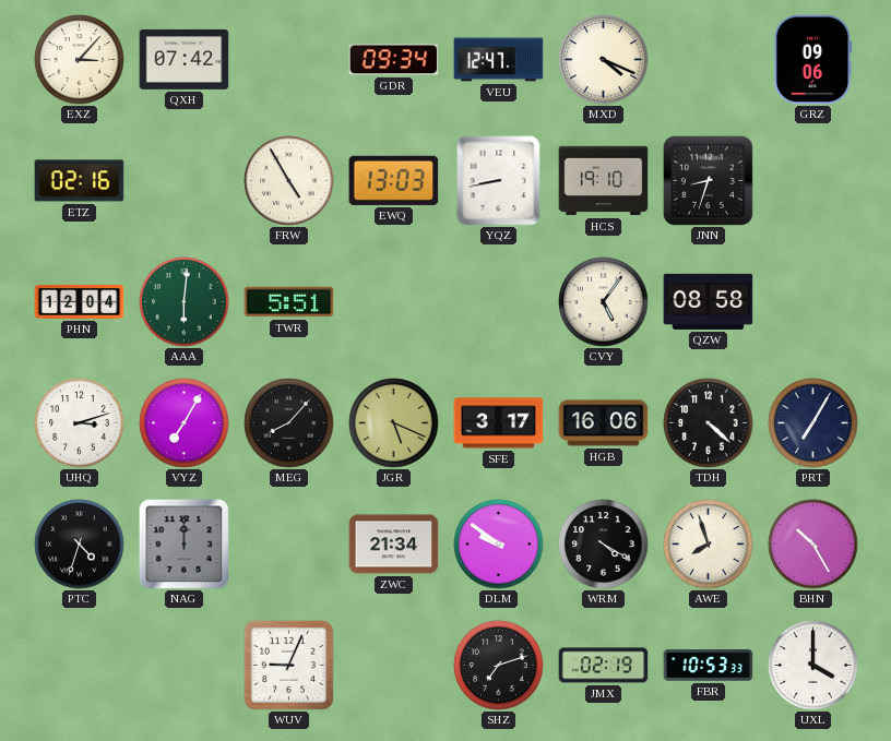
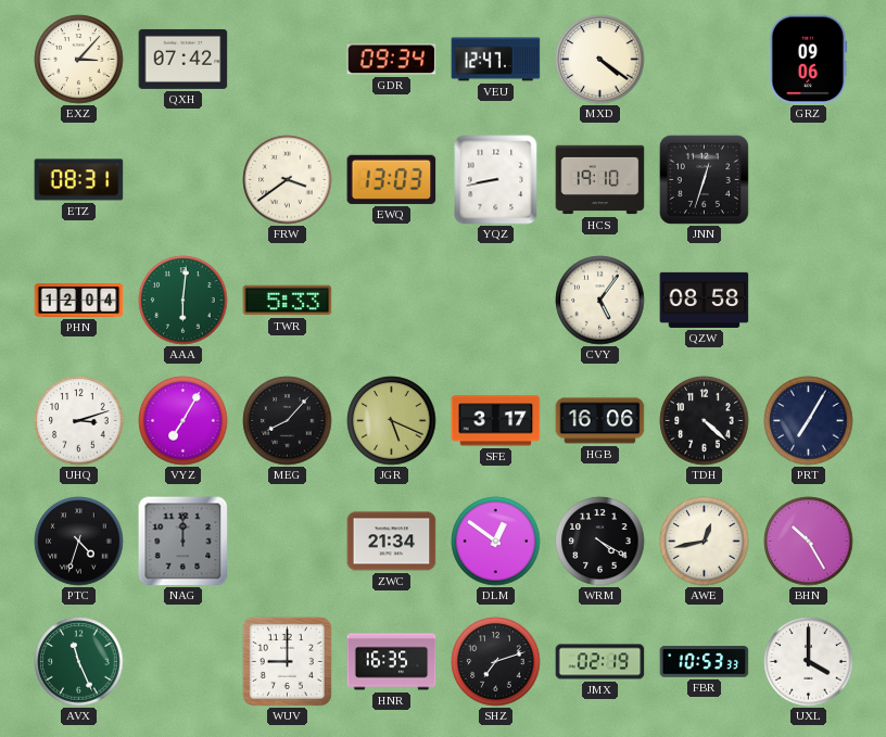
MXD: 4:19 -> 4:21 (600, 60)
ETZ: 02:16 -> 08:31 (79, 180)
FRW: 4:55 -> 3:39 (288, 180)
JNN: 8:33 -> 12:33 (704, 179)
TWR: 5:51 -> 5:33 (288, 301)
DLM: 9:51 -> 12:51 (496, 542)
AWE: 7:57 -> 12:43 (705, 542)
AVX: none -> 11:26 (79, 662)
WUV: 9:04 -> 9:00 (287, 661)
HNR: none -> 16:35 (392, 662)
